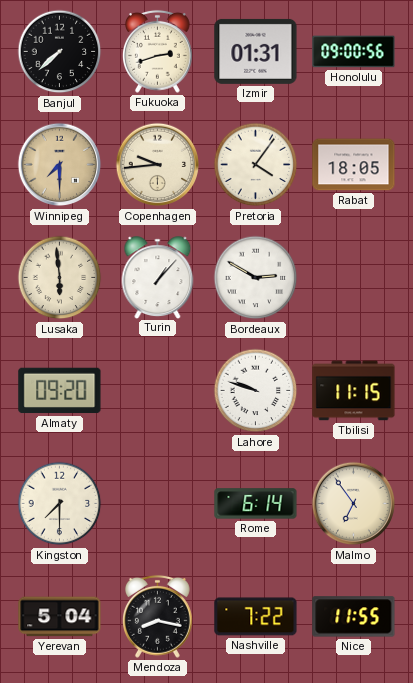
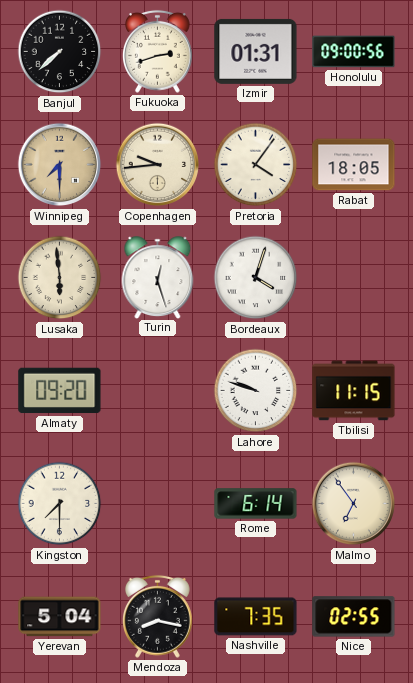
Turin: 1:07 -> 12:27 (158, 277)
Bordeaux: 2:50 -> 4:03 (256, 278)
Nashville: 7:22 -> 7:35 (256, 617)
Nice: 11:55 -> 02:55 (354, 617)
